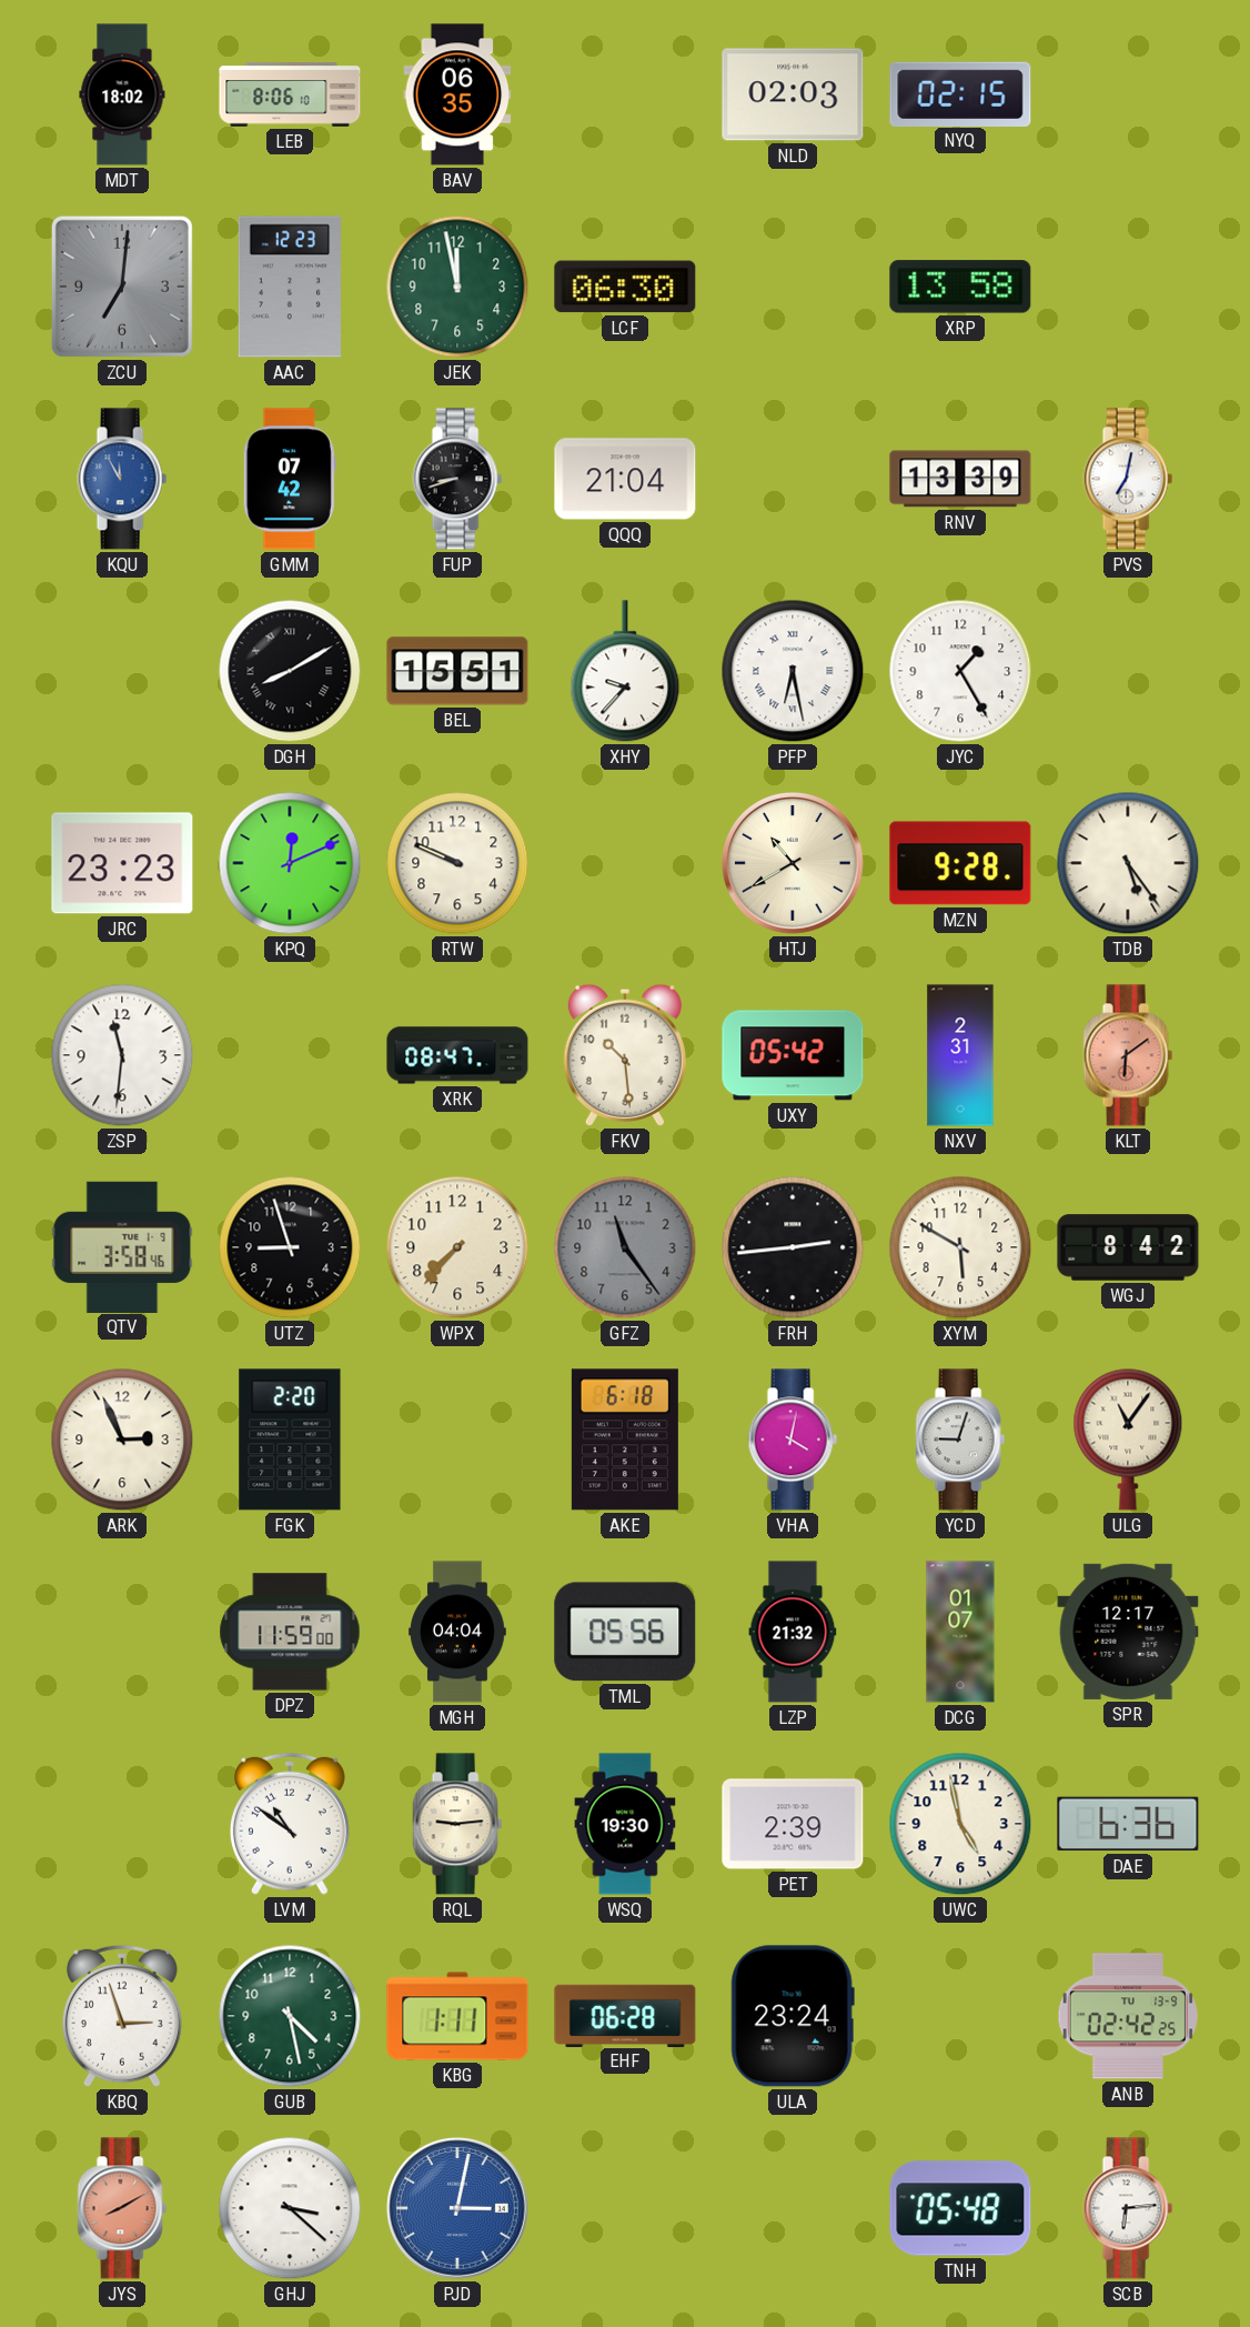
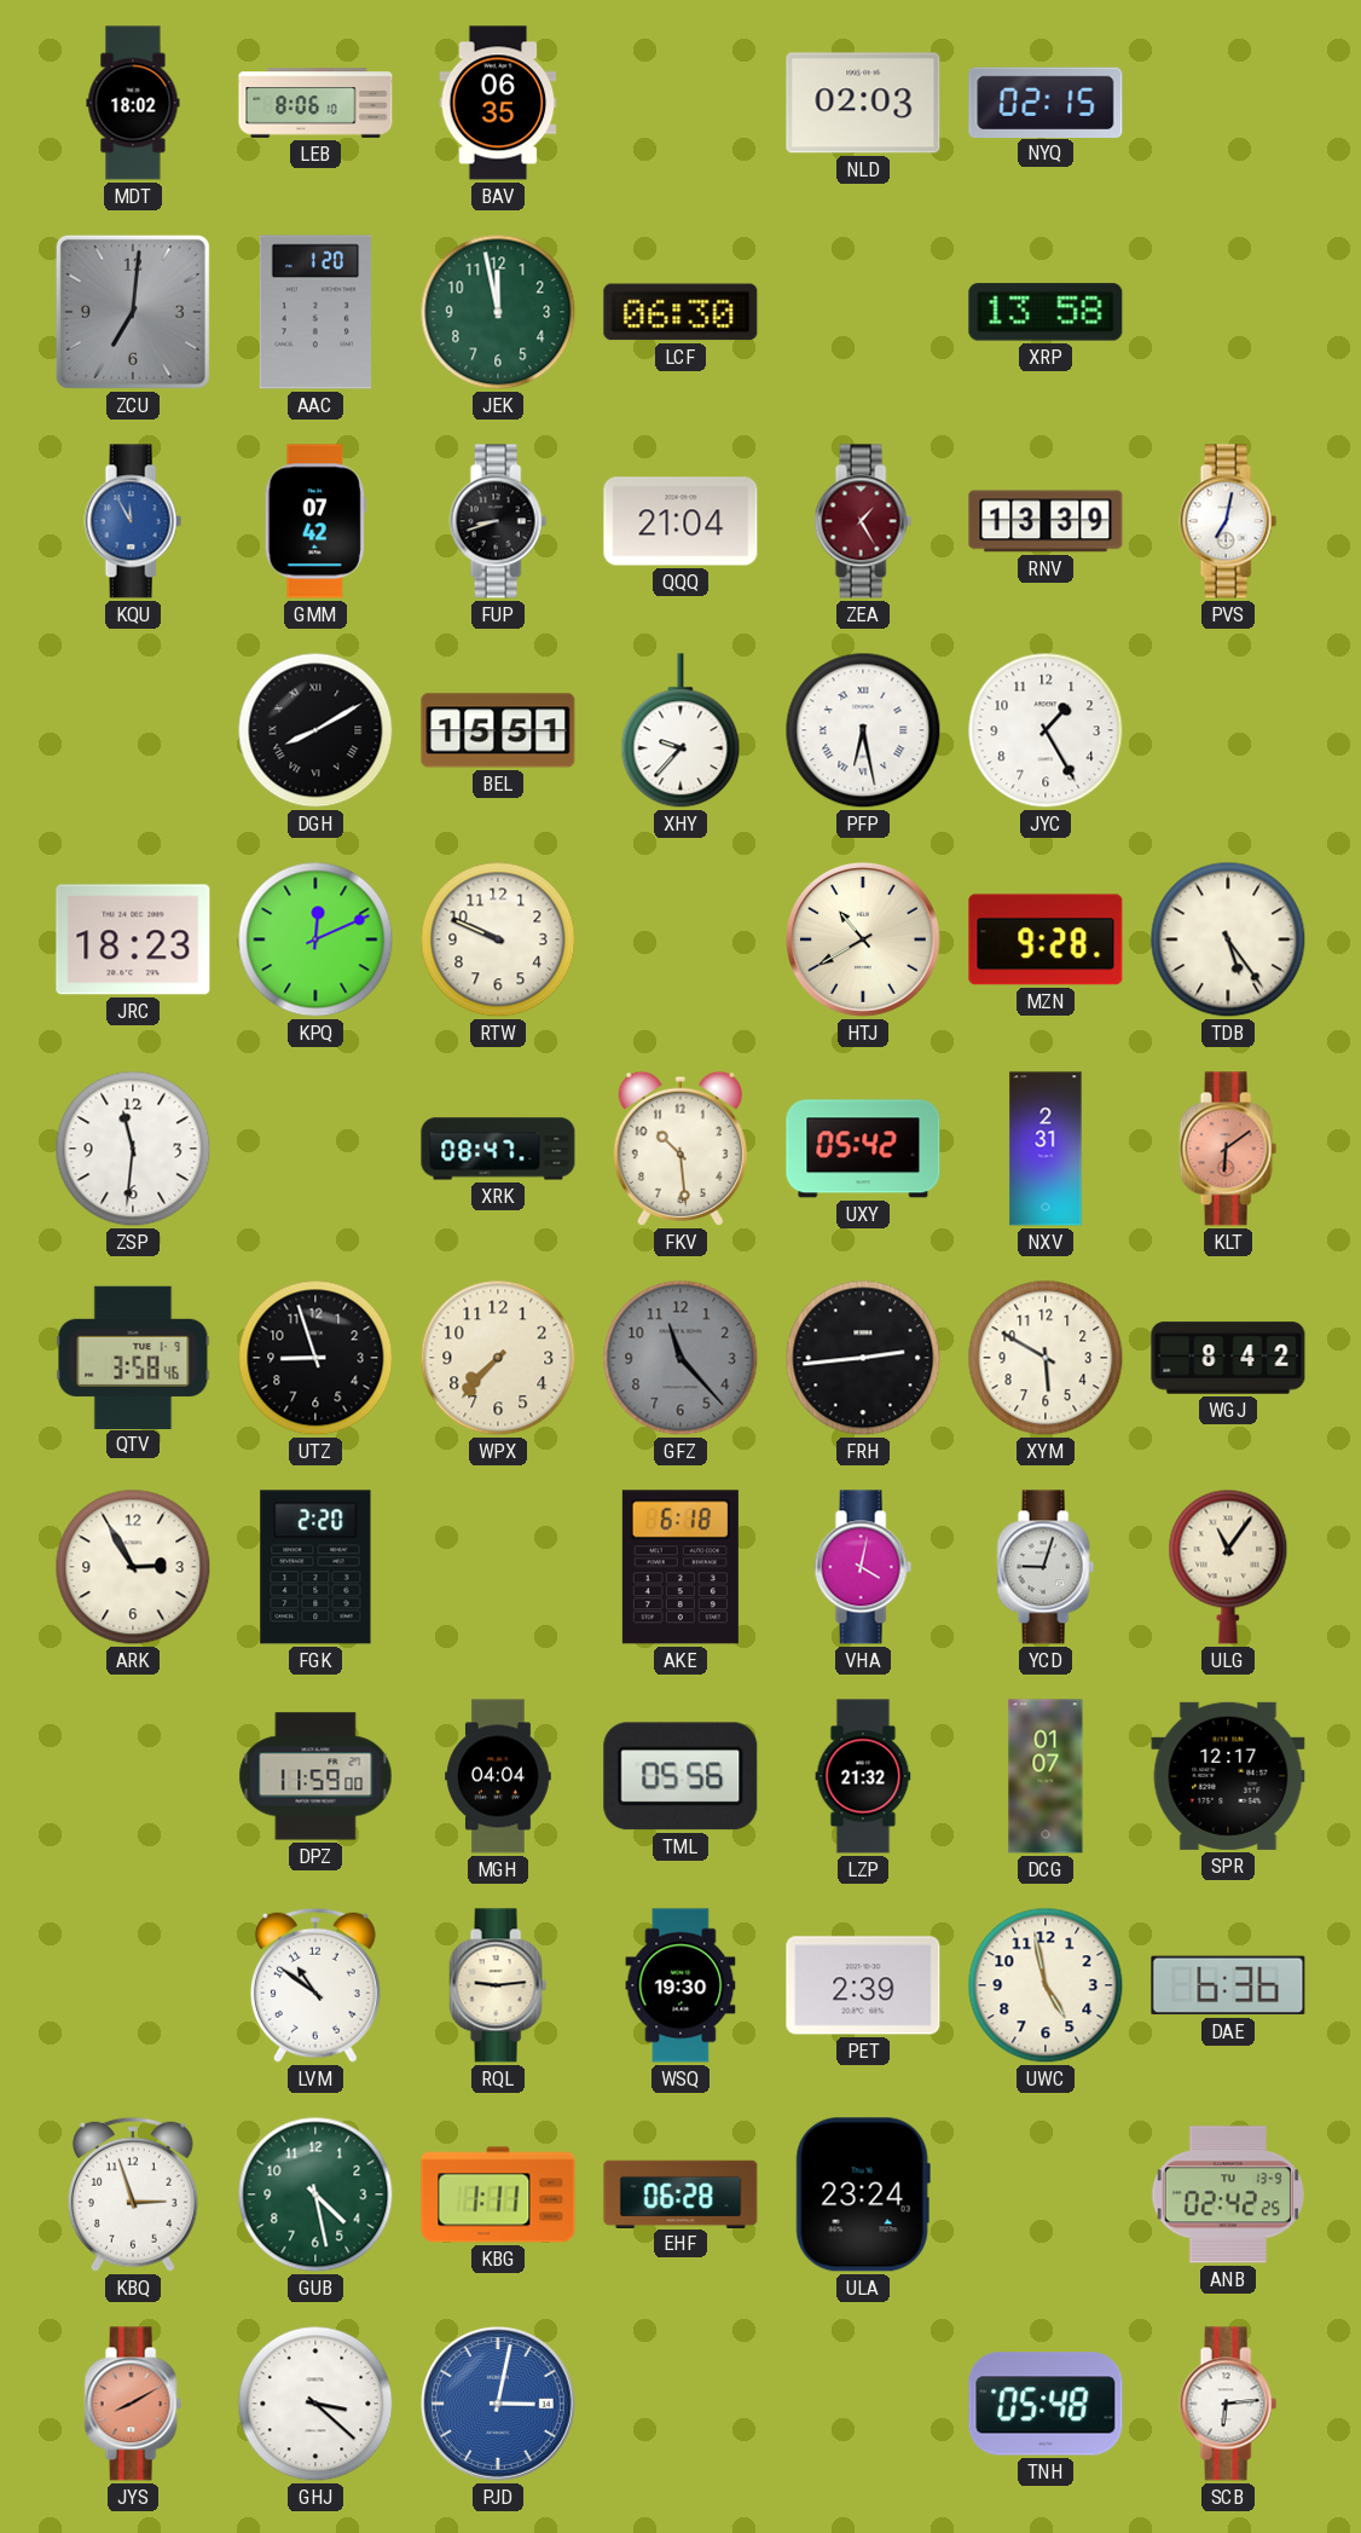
AAC: 12:23 -> 1:20 (314, 312)
ZEA: none -> 1:25 (863, 521)
JRC: 23:23 -> 18:23 (133, 939)
GFZ: 11:24 -> 11:23 (680, 1358)
ARK: 2:56 -> 2:55 (133, 1567)
